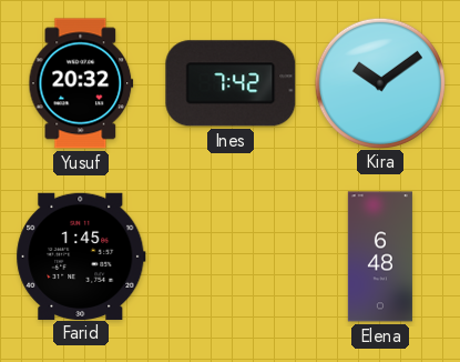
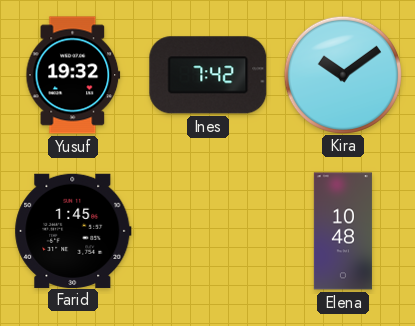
Yusuf: 20:32 -> 19:32 (73, 75)
Elena: 6:48 -> 10:48 (343, 231)
